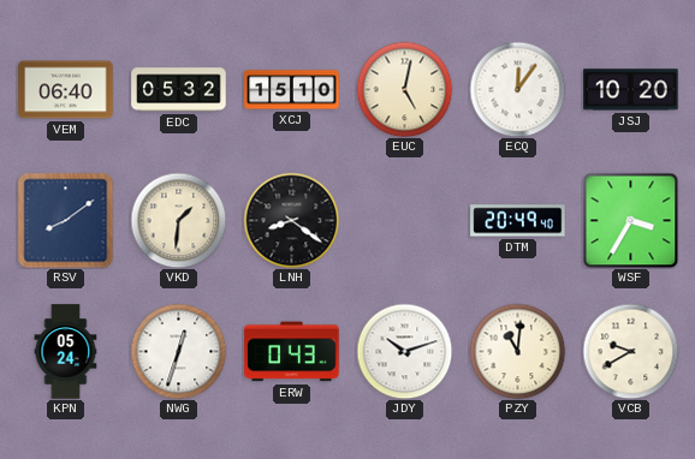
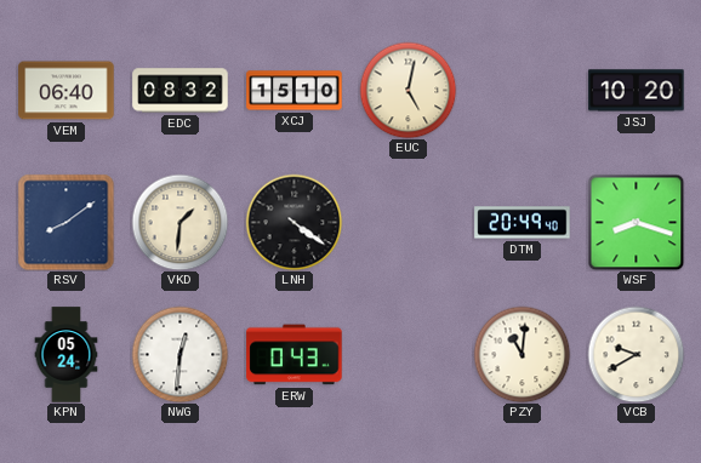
EDC: 05:32 -> 08:32 (181, 91)
ECQ: 12:06 -> none (517, 89)
LNH: 8:21 -> 4:21 (293, 222)
WSF: 3:35 -> 8:18 (636, 222)
NWG: 12:33 -> 12:31 (179, 354)
JDY: 10:12 -> none (404, 351)
